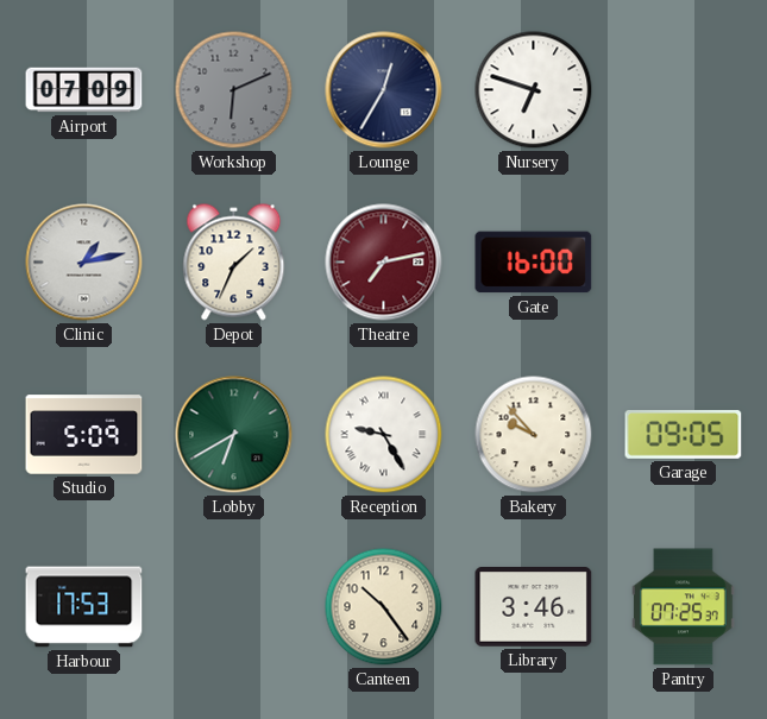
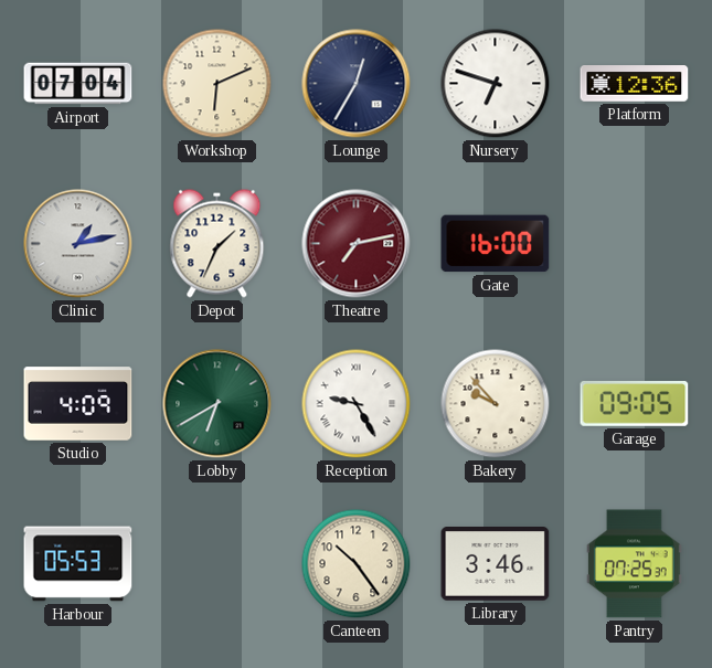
Airport: 07:09 -> 07:04 (78, 84)
Workshop dial: grey -> cream (217, 84)
Platform: none -> 12:36 (635, 84)
Studio: 5:09 -> 4:09 (78, 404)
Harbour: 17:53 -> 05:53 (78, 564)
